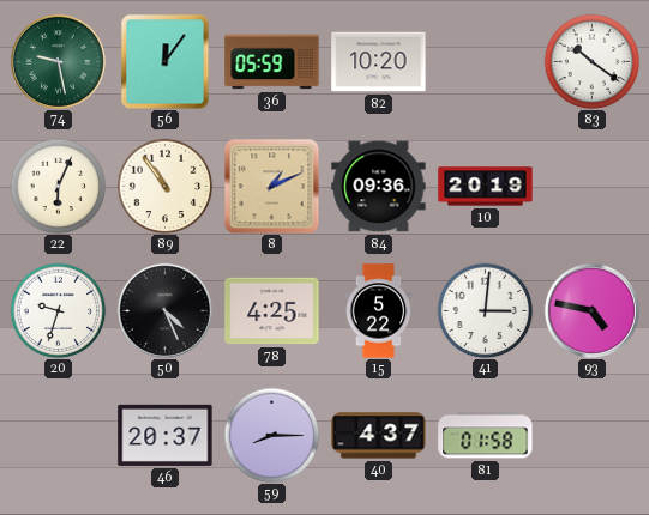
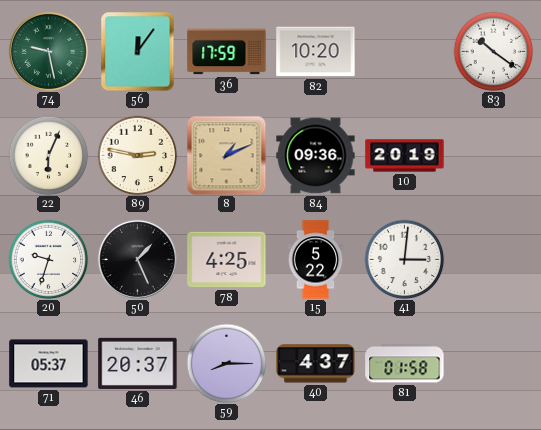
36: 05:59 -> 17:59 (227, 52)
89: 10:54 -> 2:47 (137, 155)
50: 4:26 -> 1:26 (137, 259)
93: 4:47 -> none (591, 310)
71: none -> 05:37 (49, 364)
